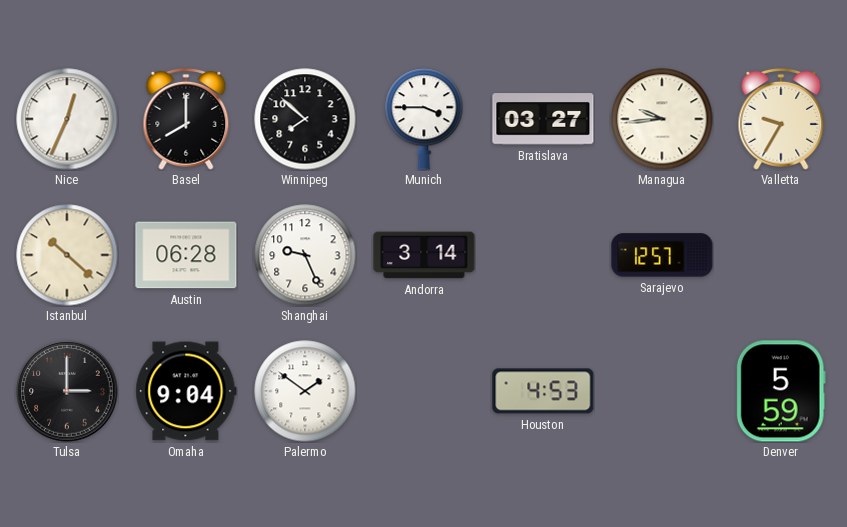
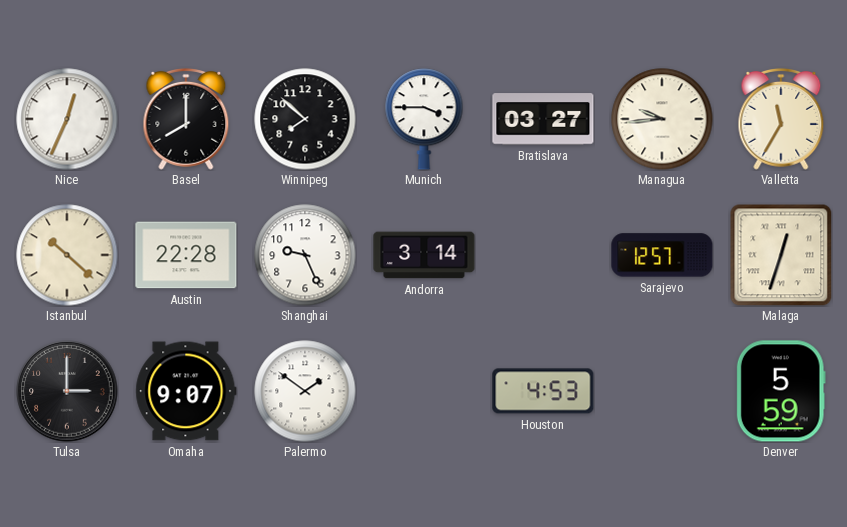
Valletta: 9:35 -> 11:35 (781, 119)
Austin: 06:28 -> 22:28 (186, 255)
Malaga: none -> 12:33 (781, 255)
Omaha: 9:04 -> 9:07 (186, 391)
